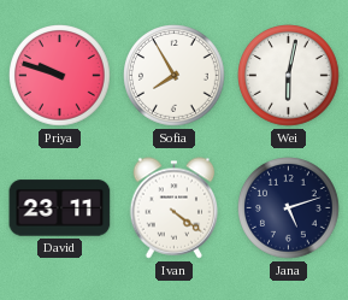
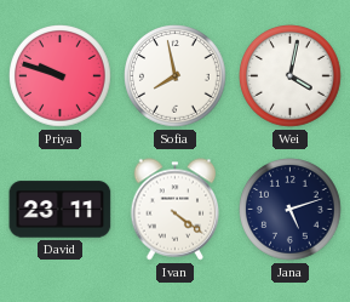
Sofia: 7:55 -> 7:58 (176, 76)
Wei: 6:02 -> 4:02 (291, 76)
